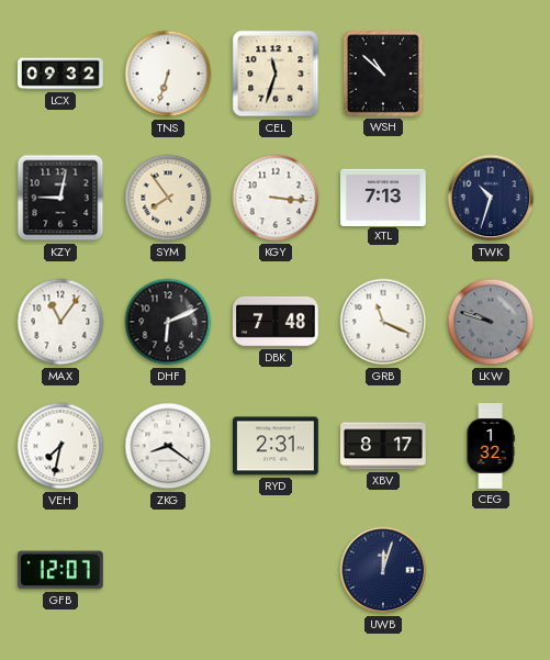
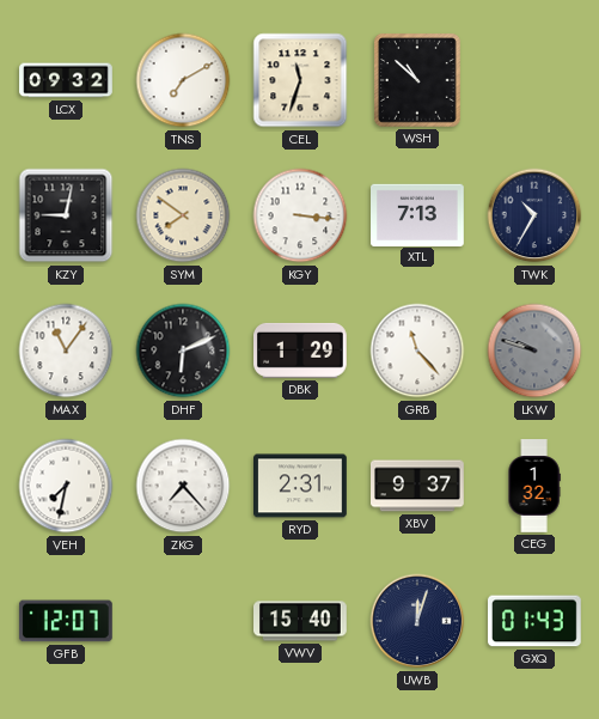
TNS: 6:33 -> 7:10 (183, 80)
SYM: 7:54 -> 7:51 (183, 215)
TWK: 10:33 -> 10:35 (534, 215)
DBK: 7:48 -> 1:29 (301, 351)
GRB: 11:19 -> 11:23 (417, 351)
ZKG: 8:21 -> 7:23 (183, 486)
XBV: 8:17 -> 9:37 (418, 486)
VWV: none -> 15:40 (300, 621)
GXQ: none -> 01:43 (536, 621)
